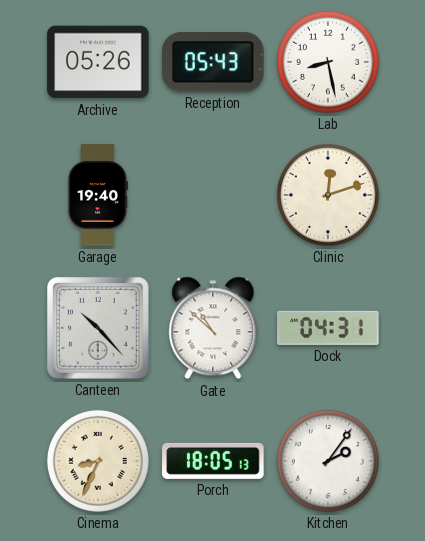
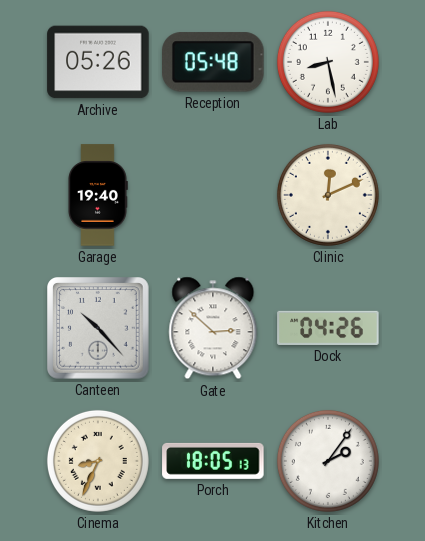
Reception: 05:43 -> 05:48 (214, 62)
Clinic: 12:12 -> 12:11 (328, 195)
Gate: 10:52 -> 2:52 (213, 328)
Dock: 04:31 -> 04:26 (328, 328)
